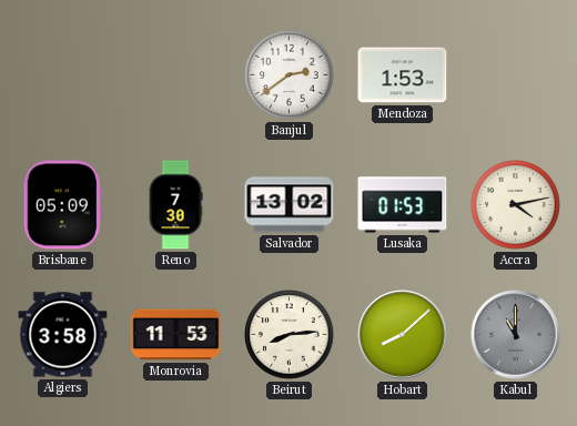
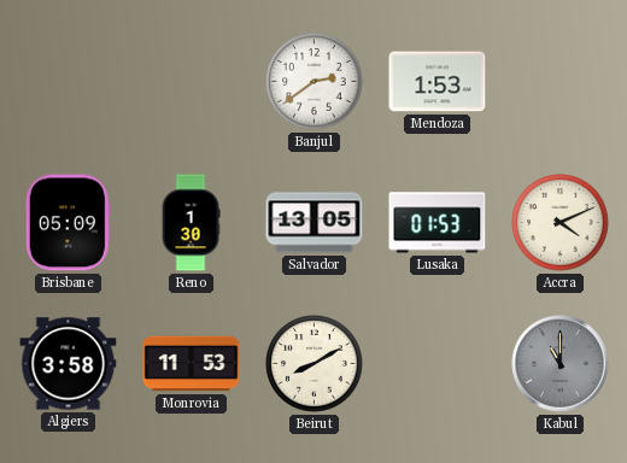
Reno: 7:30 -> 1:30 (191, 223)
Salvador: 13:02 -> 13:05 (315, 223)
Accra: 4:13 -> 4:11 (561, 223)
Beirut: 8:14 -> 8:10 (315, 364)
Hobart: 8:08 -> none (403, 335)
